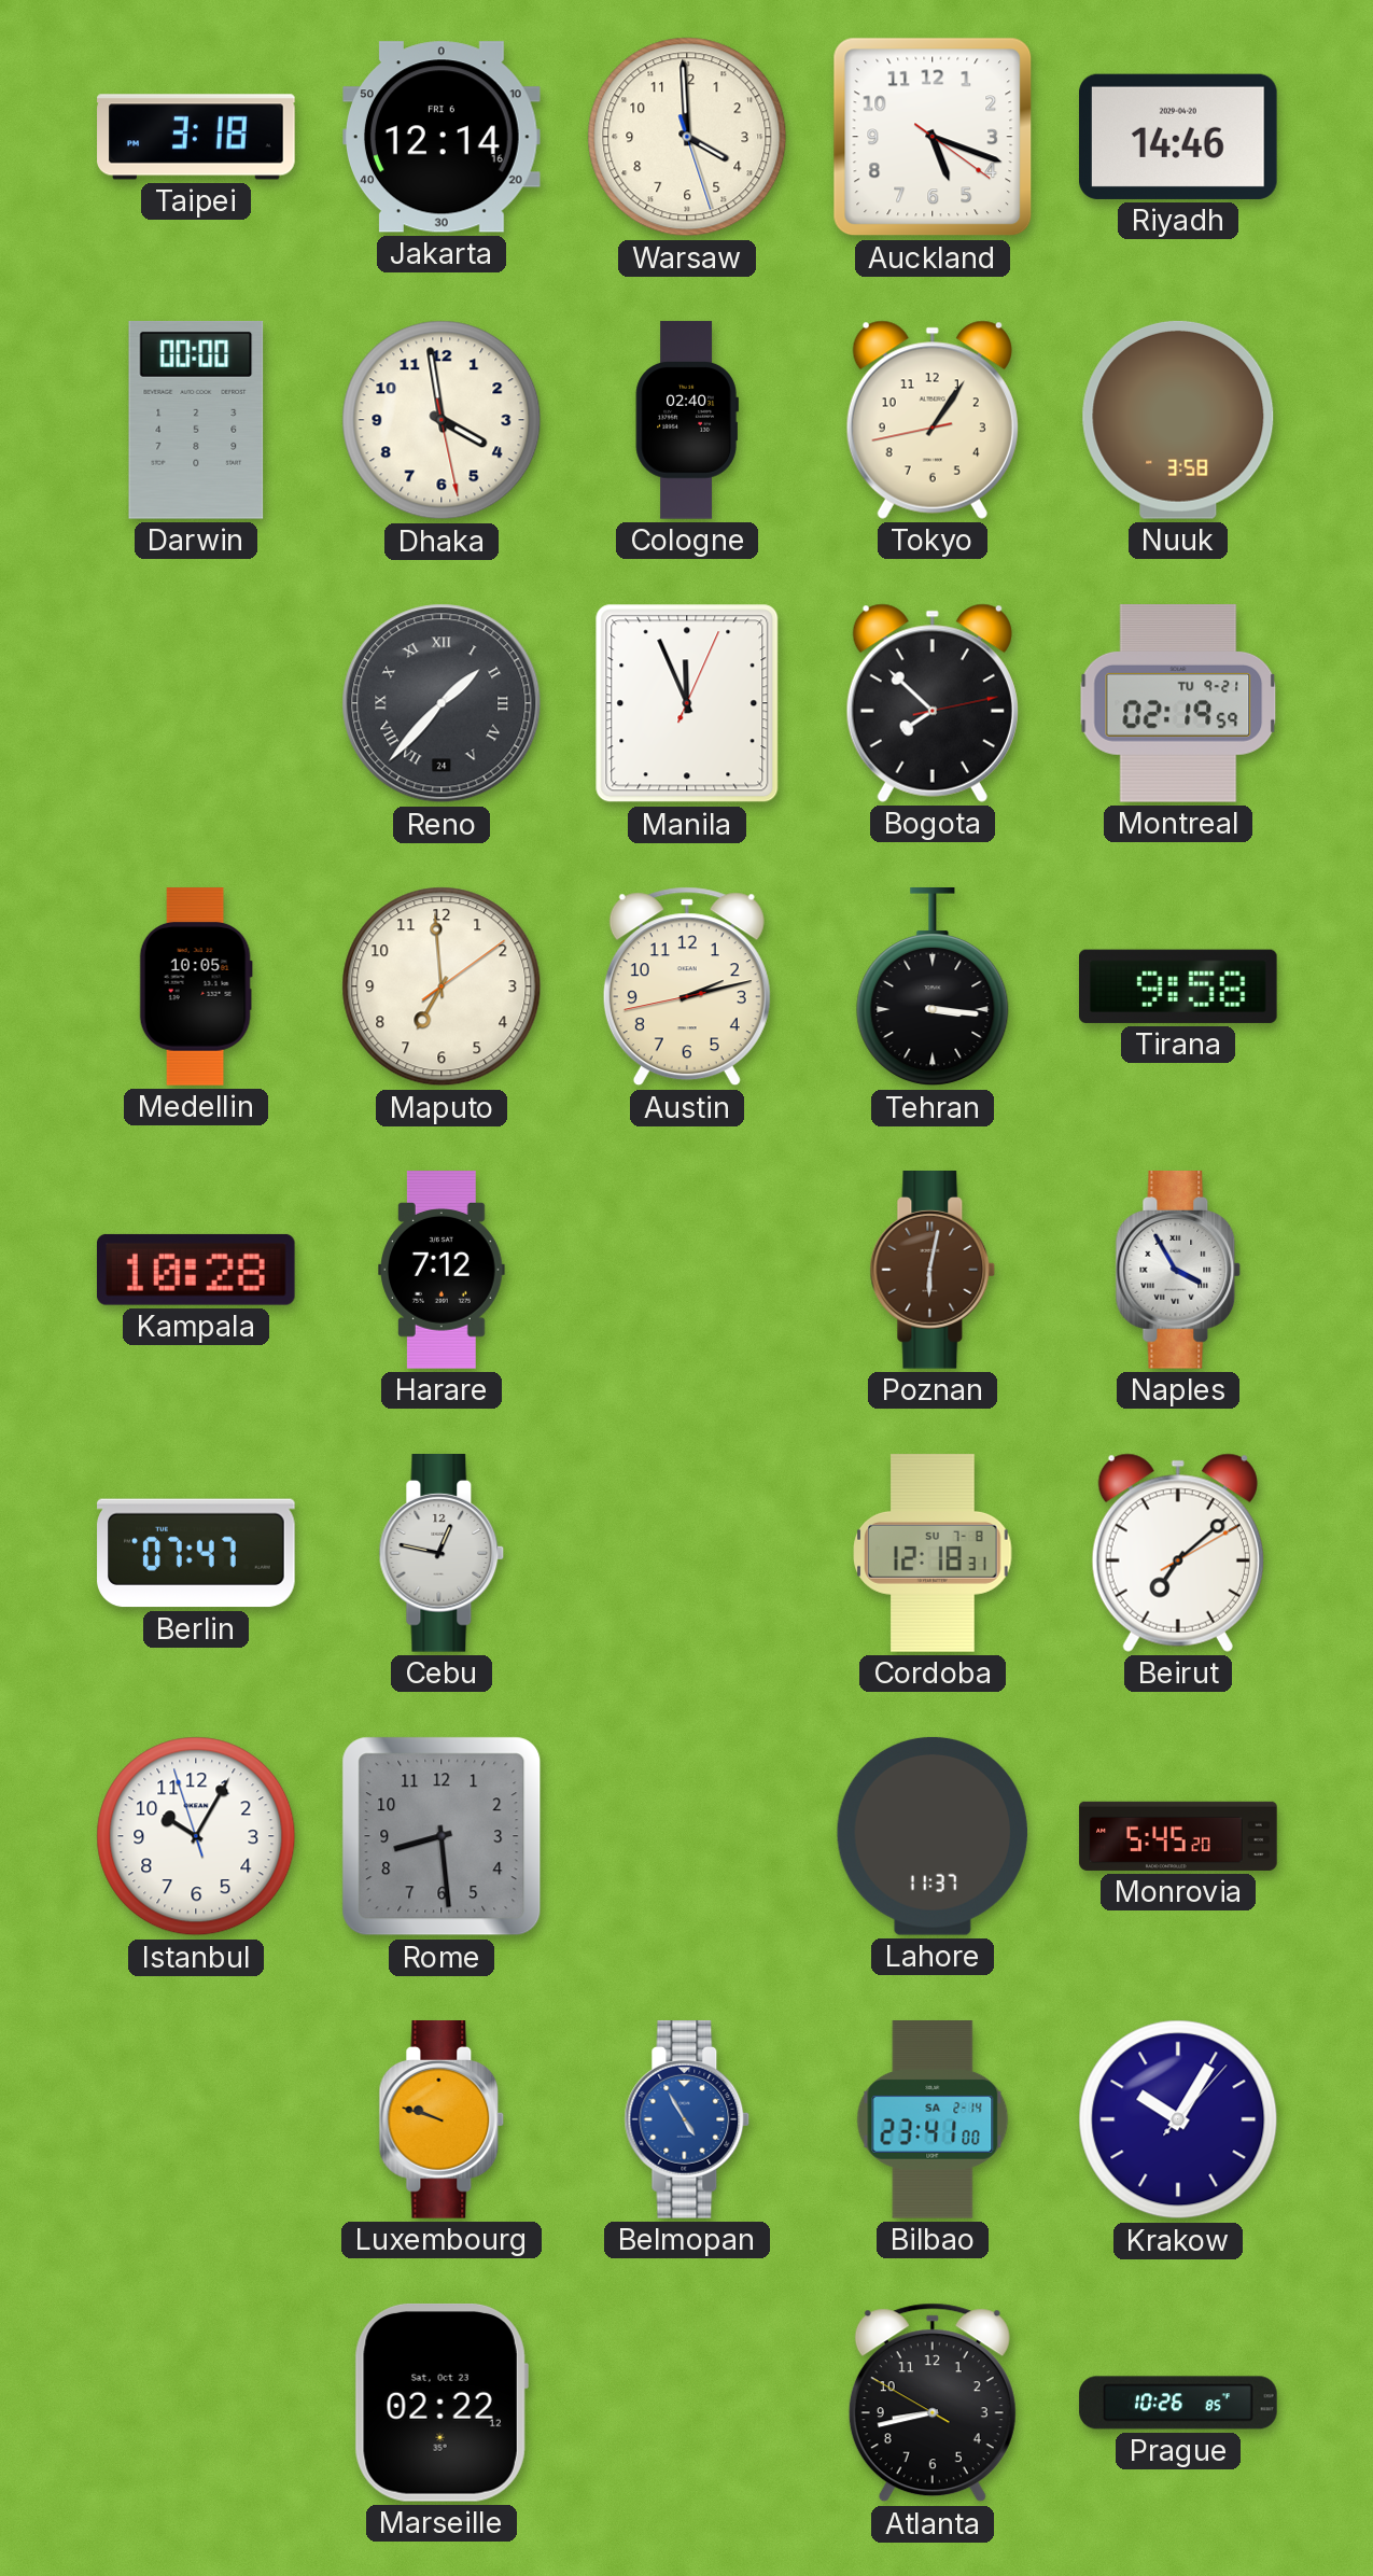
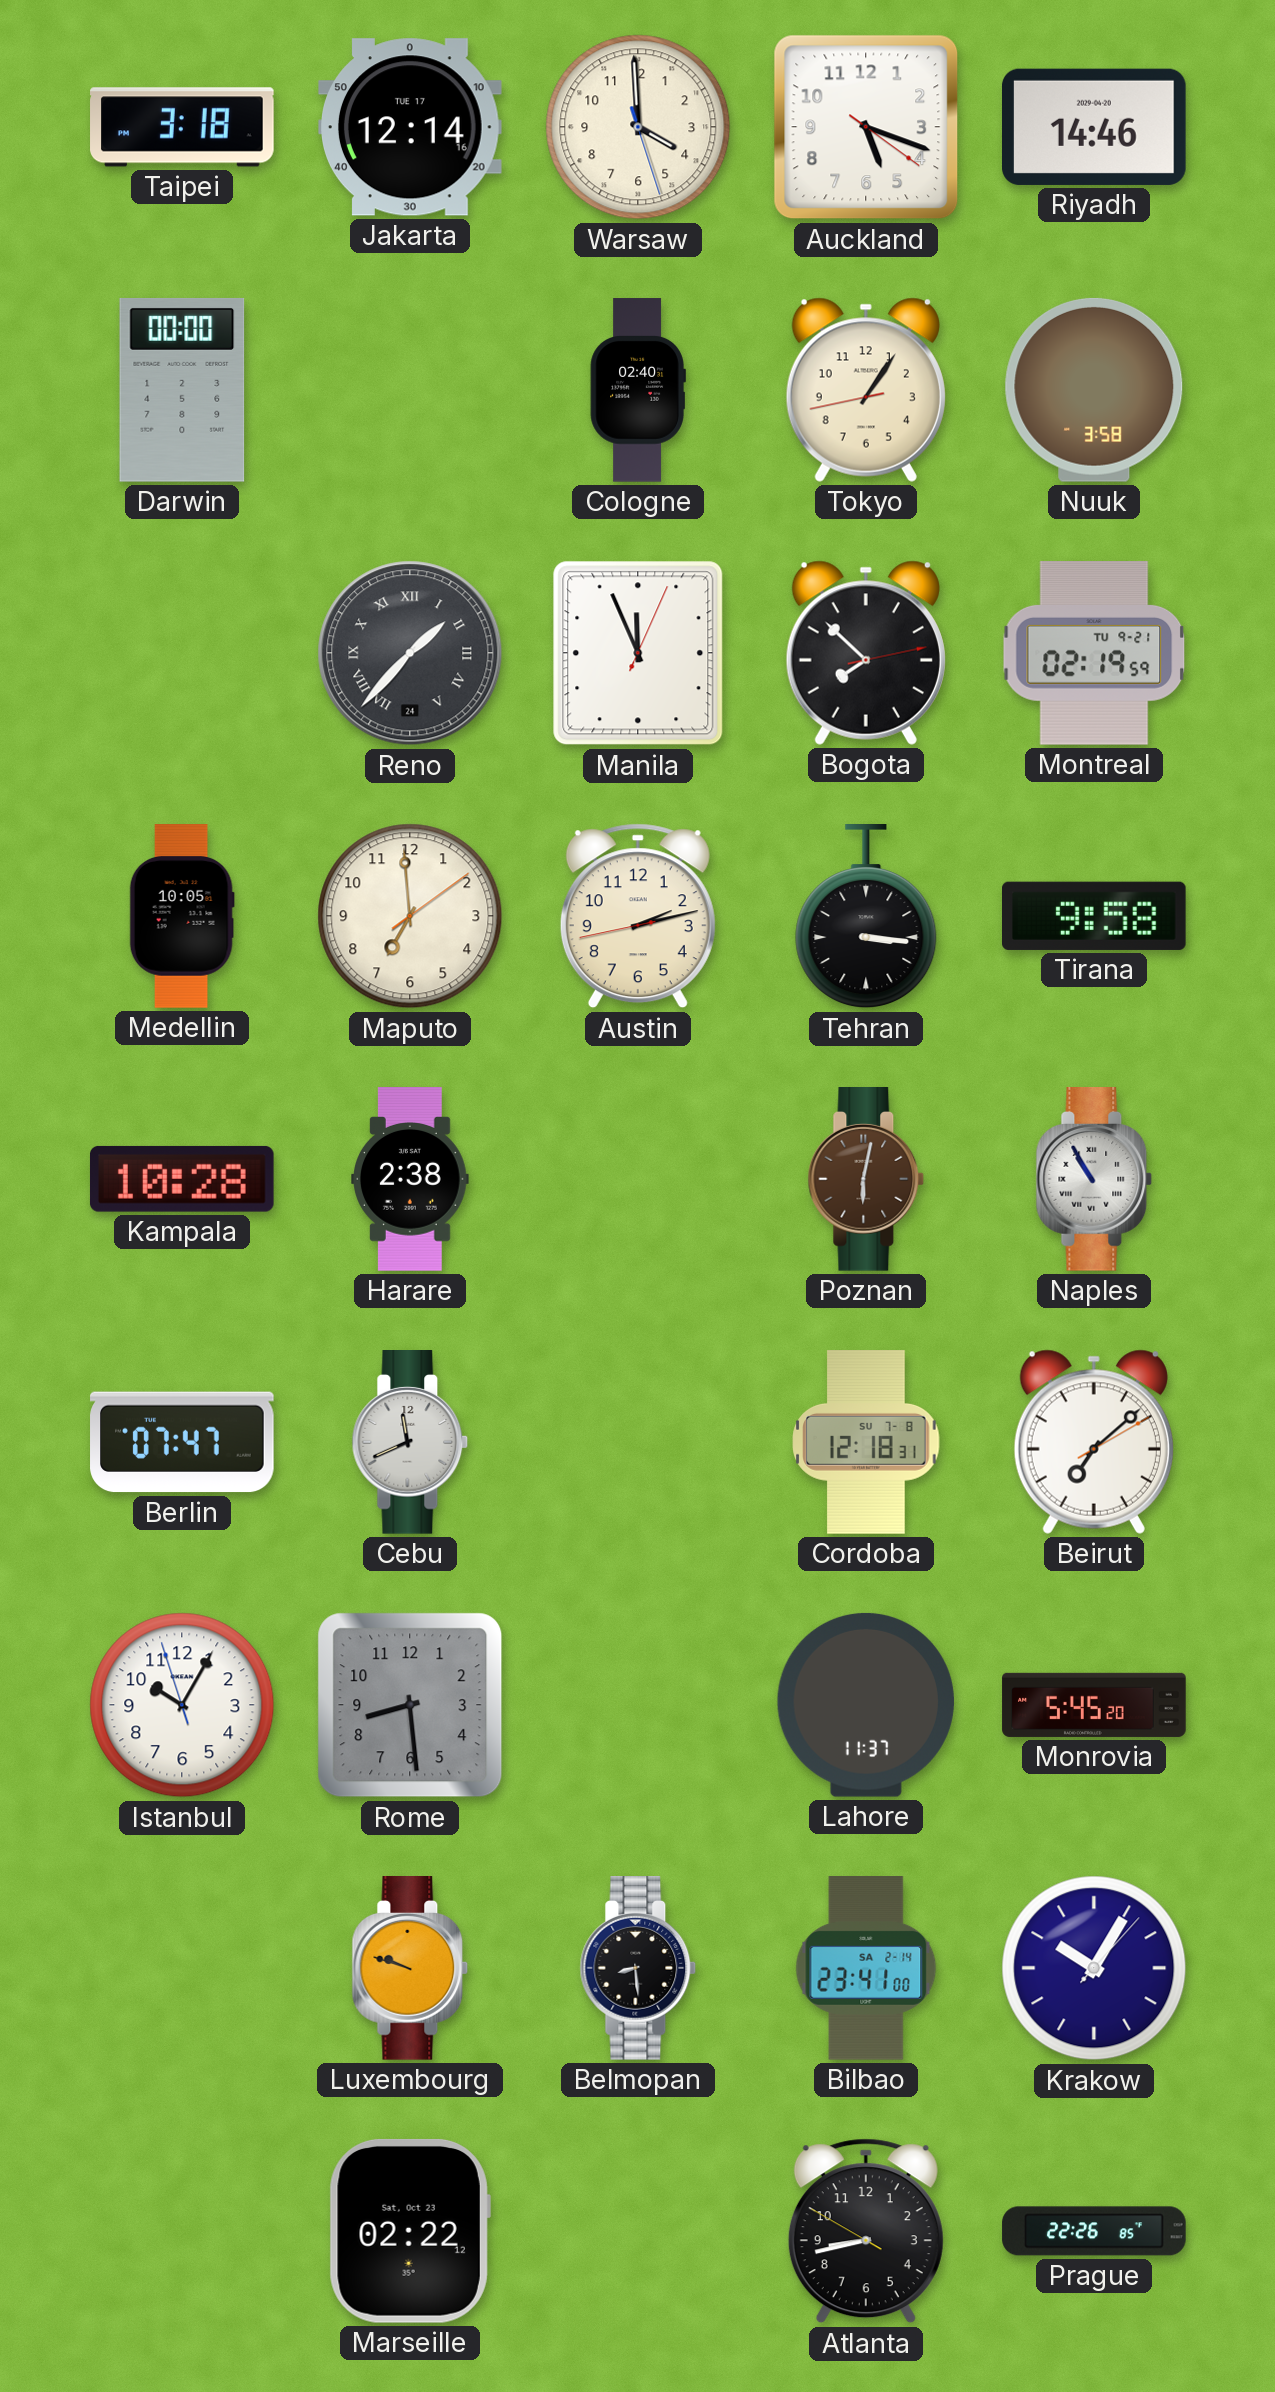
Jakarta date: FRI 6 -> TUE 17 (411, 127)
Dhaka: 3:58 -> none (442, 420)
Harare: 7:12 -> 2:38 (411, 1179)
Naples: 3:55 -> 10:55 (1094, 1179)
Cebu: 12:47 -> 11:41 (410, 1442)
Belmopan: 4:55 -> 8:29 (638, 1968)
Belmopan dial: blue -> black (638, 1968)
Prague: 10:26 -> 22:26 (1094, 2231)
